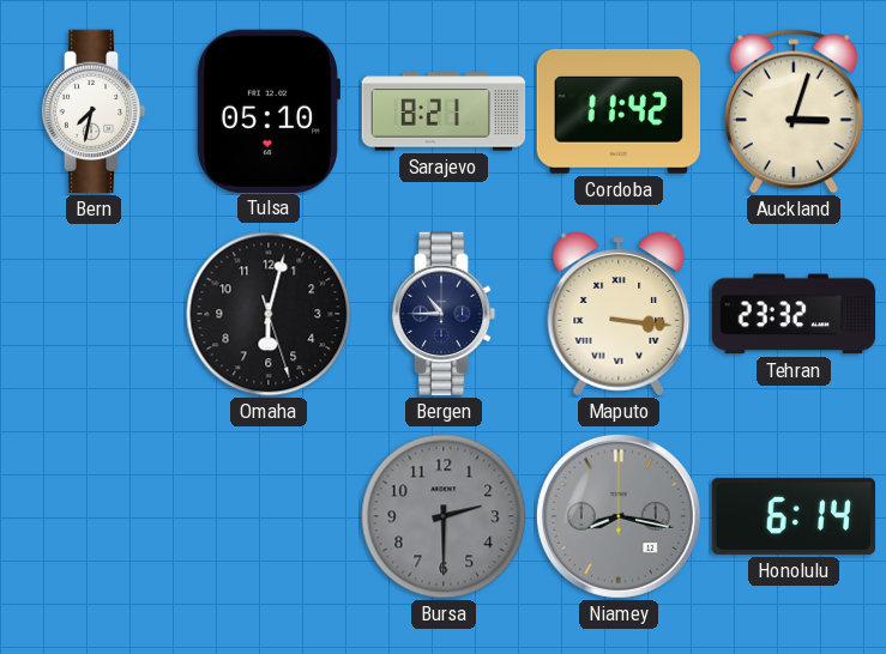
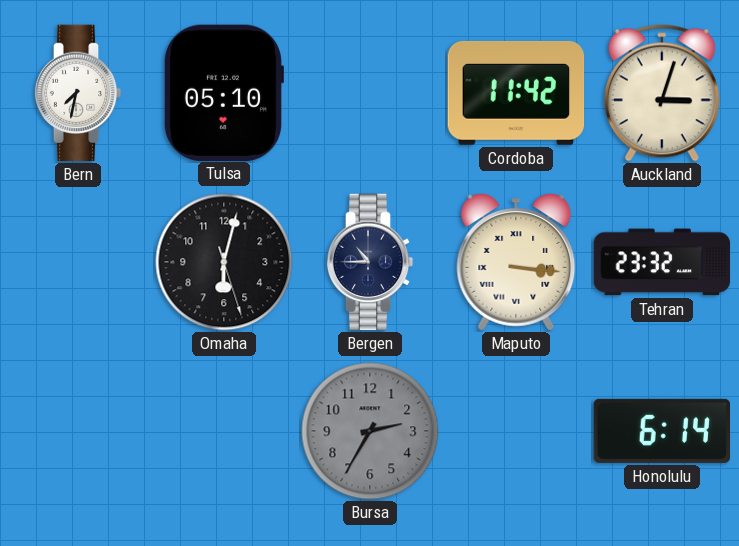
Sarajevo: 8:21 -> none (444, 111)
Bursa: 2:30 -> 2:35 (370, 431)
Niamey: 8:17 -> none (619, 516)
